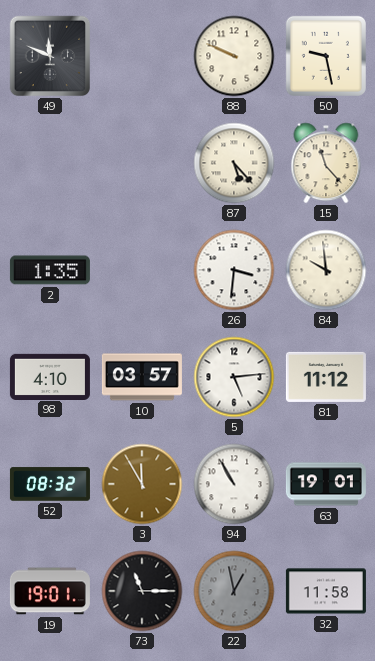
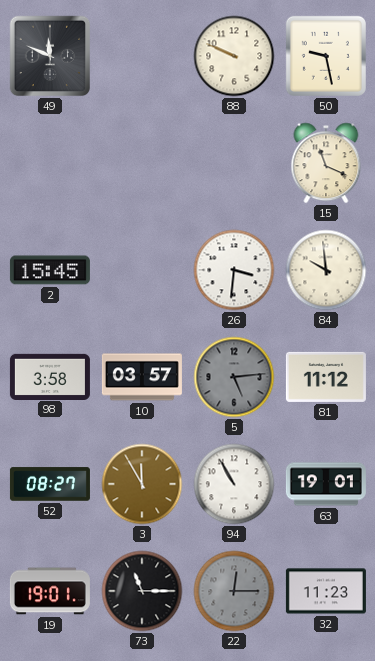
87: 5:23 -> none (234, 163)
15: 11:23 -> 11:19 (326, 163)
2: 1:35 -> 15:45 (50, 270)
98: 4:10 -> 3:58 (50, 376)
5 dial: white -> grey (234, 377)
52: 08:32 -> 08:27 (50, 484)
22: 12:58 -> 12:15 (234, 591)
32: 11:58 -> 11:23 (326, 591)
